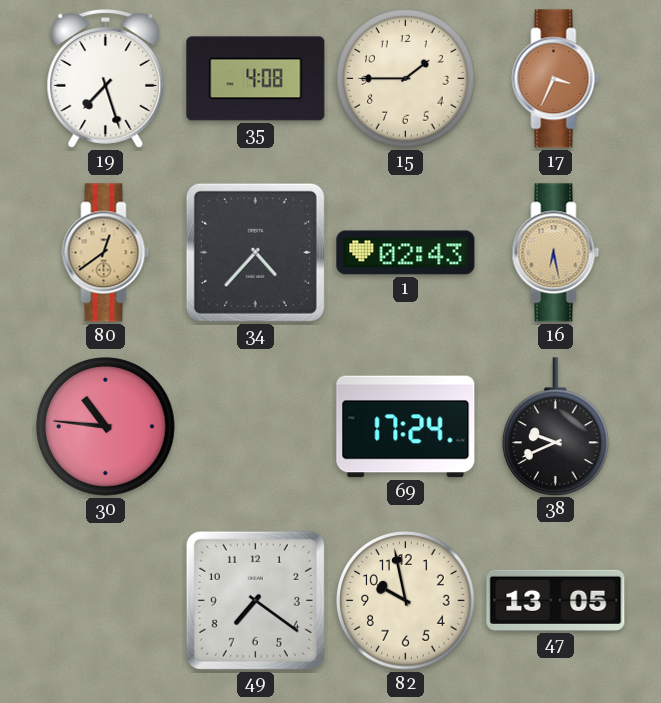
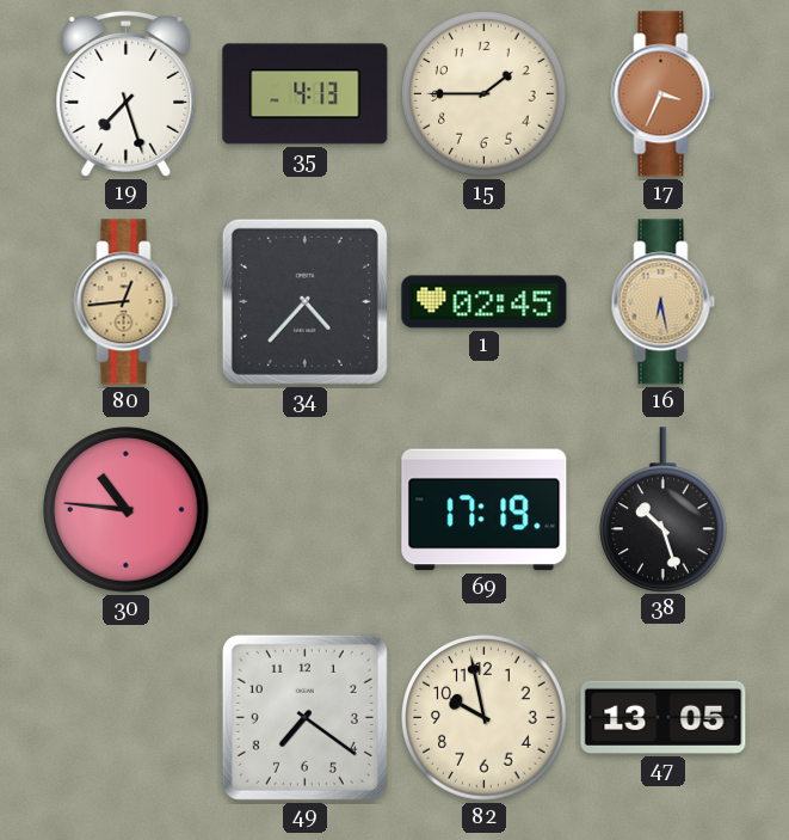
35: 4:08 -> 4:13 (306, 94)
80: 12:39 -> 12:44 (127, 302)
1: 02:43 -> 02:45 (485, 302)
69: 17:24 -> 17:19 (485, 510)
38: 9:41 -> 10:27 (664, 509)
